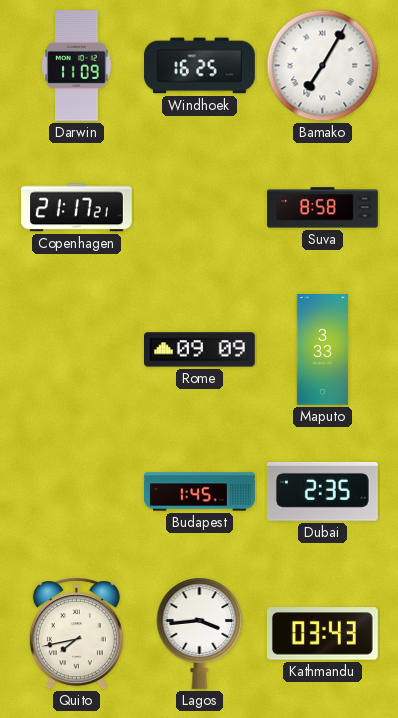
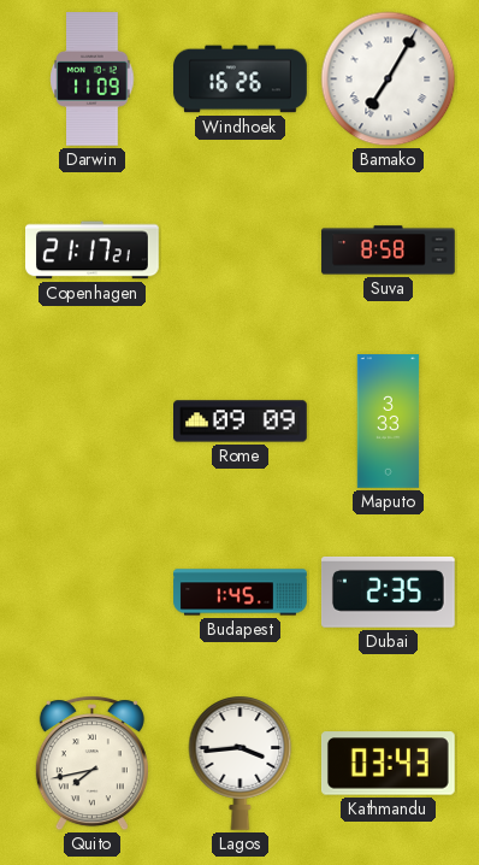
Windhoek: 16:25 -> 16:26 (241, 80)
